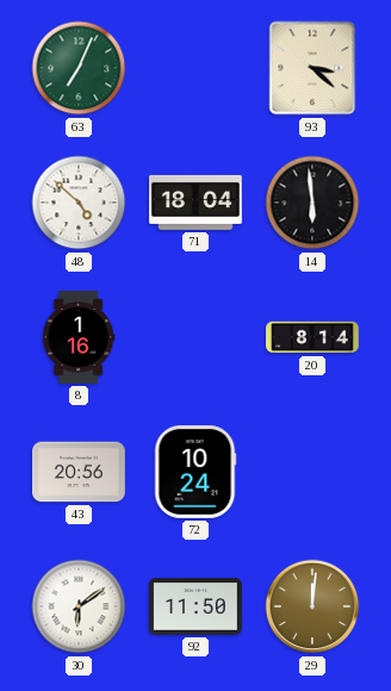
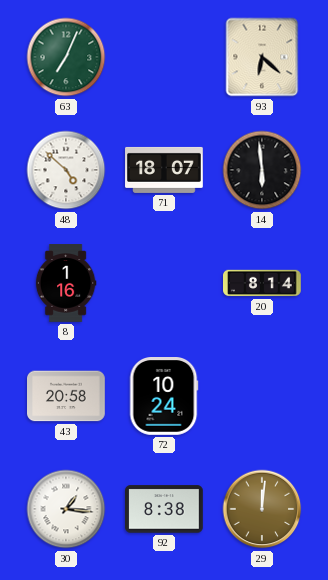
93: 3:22 -> 6:22 (262, 57)
71: 18:04 -> 18:07 (164, 170)
43: 20:56 -> 20:58 (66, 396)
30: 6:09 -> 1:16 (66, 509)
92: 11:50 -> 8:38 (165, 509)
